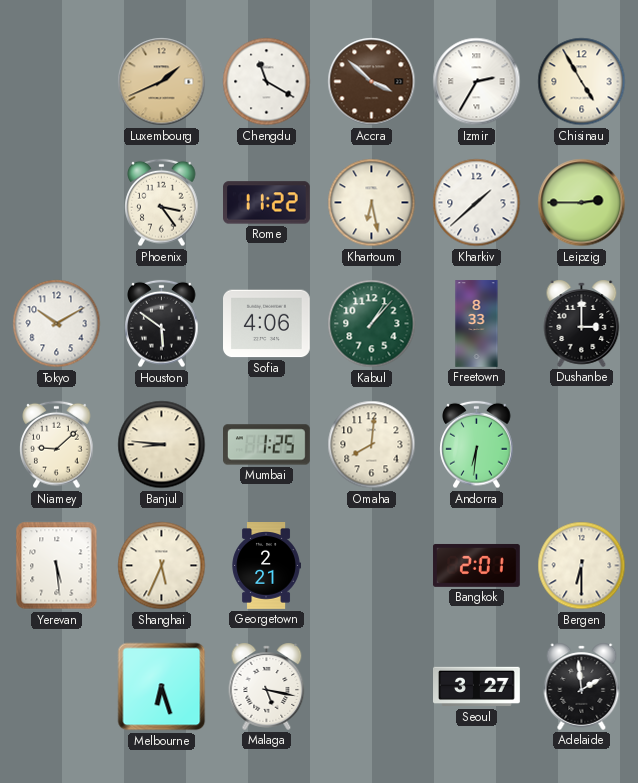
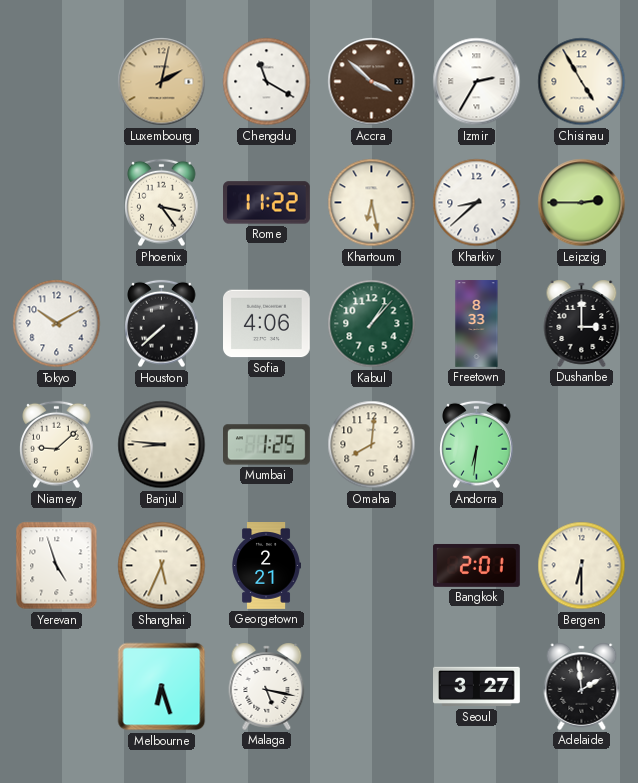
Luxembourg: 1:41 -> 2:02 (162, 82)
Kharkiv: 1:38 -> 8:38 (477, 203)
Houston: 5:51 -> 7:38 (162, 324)
Yerevan: 5:29 -> 4:57 (57, 566)
